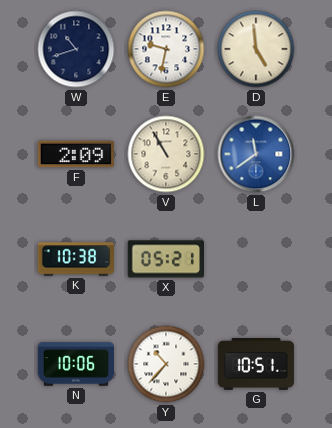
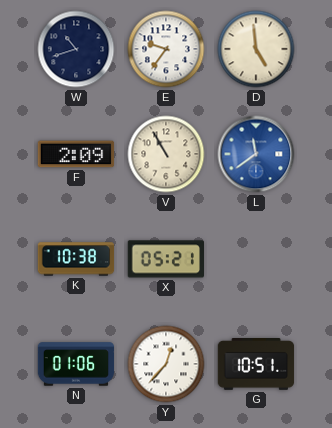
E: 9:32 -> 9:36 (166, 49)
N: 10:06 -> 01:06 (76, 364)
Y: 10:37 -> 12:37 (166, 364)
